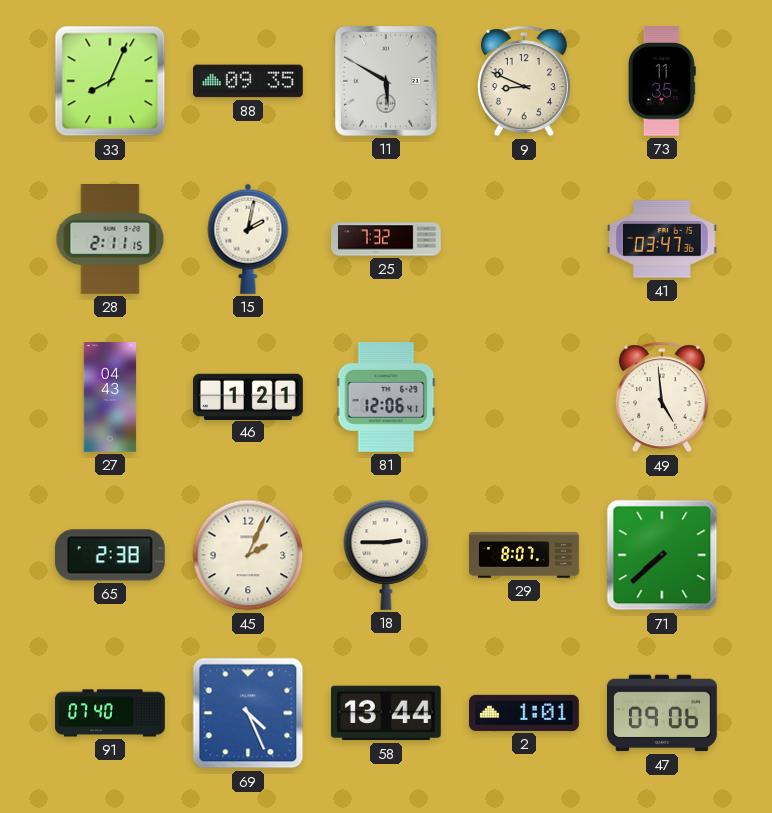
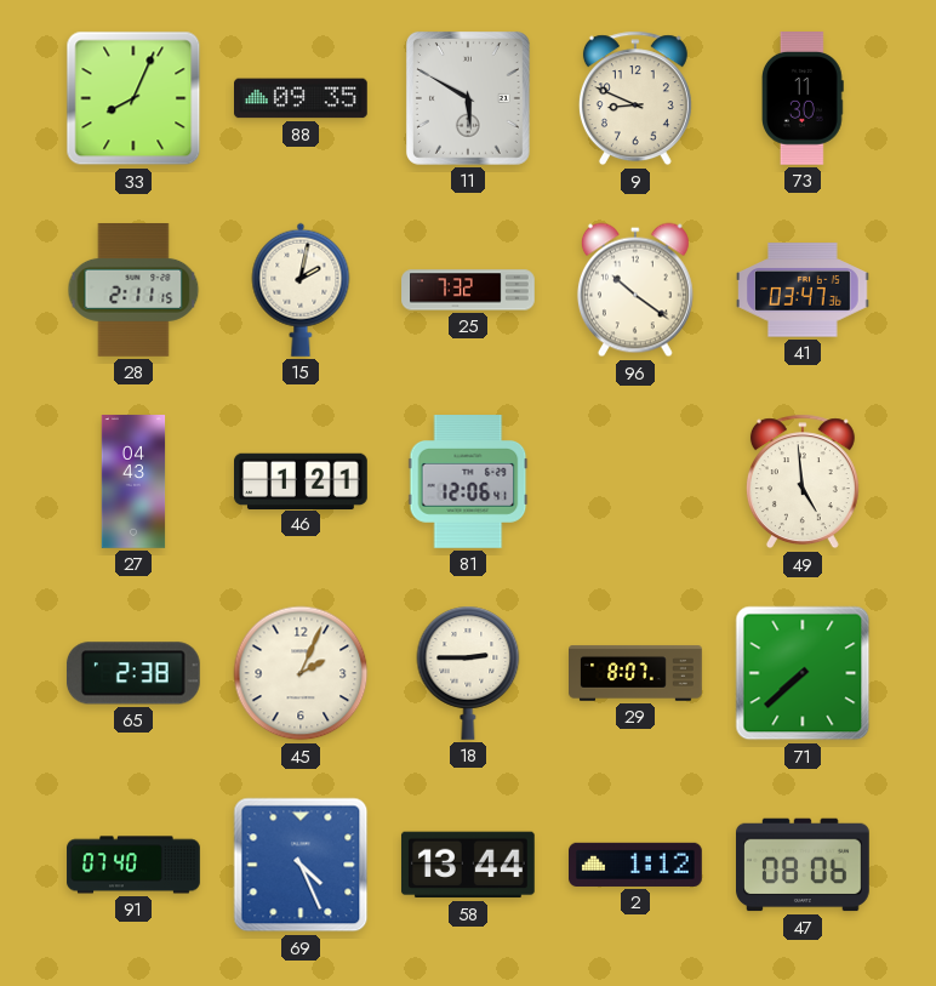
73: 11:35 -> 11:30 (803, 99)
96: none -> 10:21 (635, 290)
2: 1:01 -> 1:12 (637, 865)
47: 09:06 -> 08:06 (804, 865)
